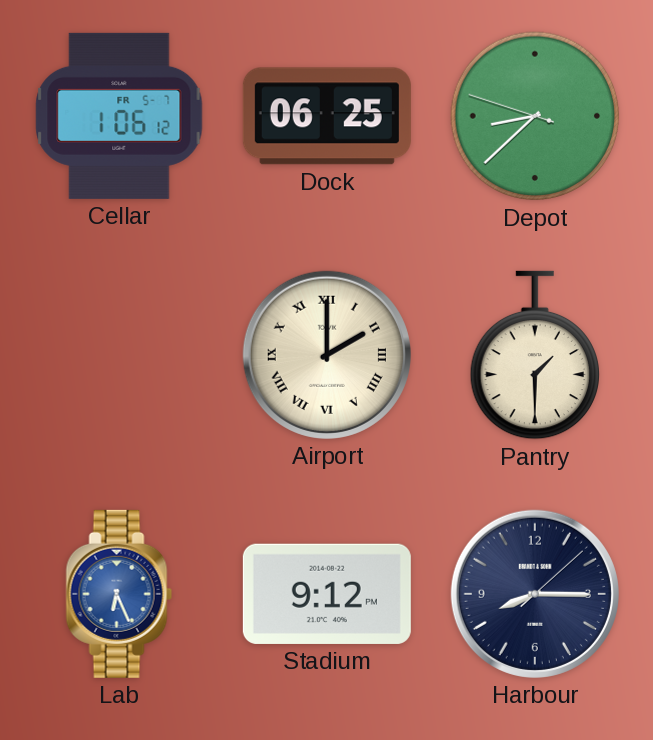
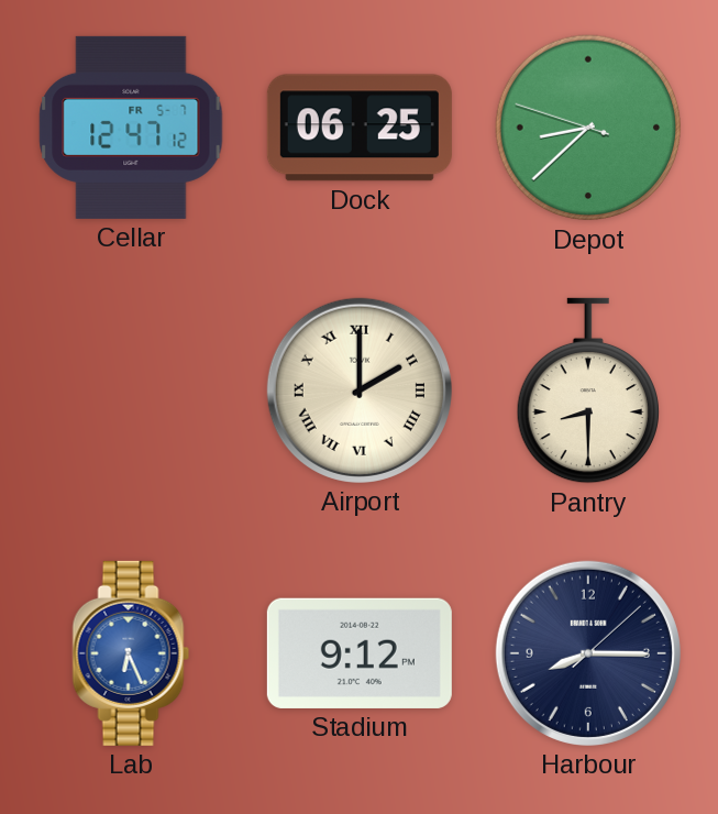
Cellar: 1:06 -> 12:47 (131, 128)
Pantry: 1:30 -> 8:30 (587, 391)
